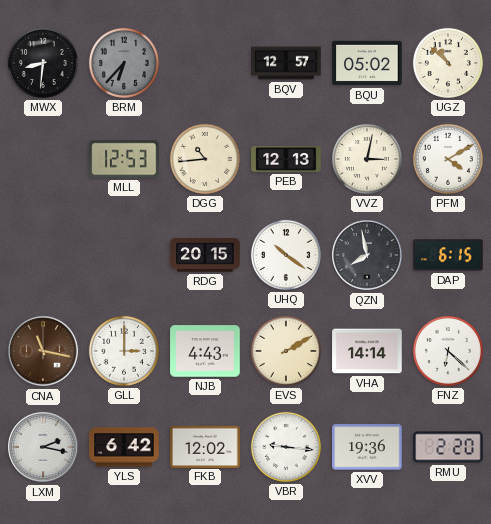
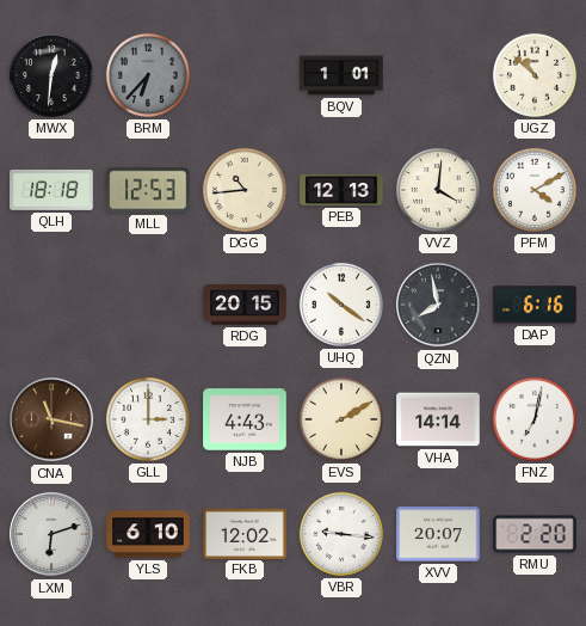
MWX: 8:31 -> 12:31 (51, 75)
BQV: 12:57 -> 1:01 (341, 75)
BQU: 05:02 -> none (367, 63)
QLH: none -> 18:18 (51, 190)
VVZ: 3:02 -> 4:01 (438, 190)
DAP: 6:15 -> 6:16 (535, 305)
FNZ: 6:22 -> 7:02 (535, 419)
LXM: 2:17 -> 6:12 (51, 534)
YLS: 6:42 -> 6:10 (148, 534)
XVV: 19:36 -> 20:07 (438, 534)
